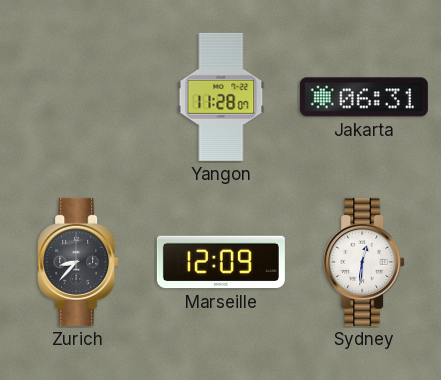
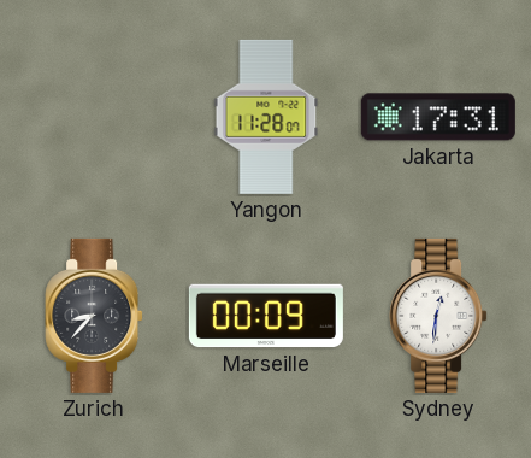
Jakarta: 06:31 -> 17:31 (438, 117)
Marseille: 12:09 -> 00:09 (266, 316)
